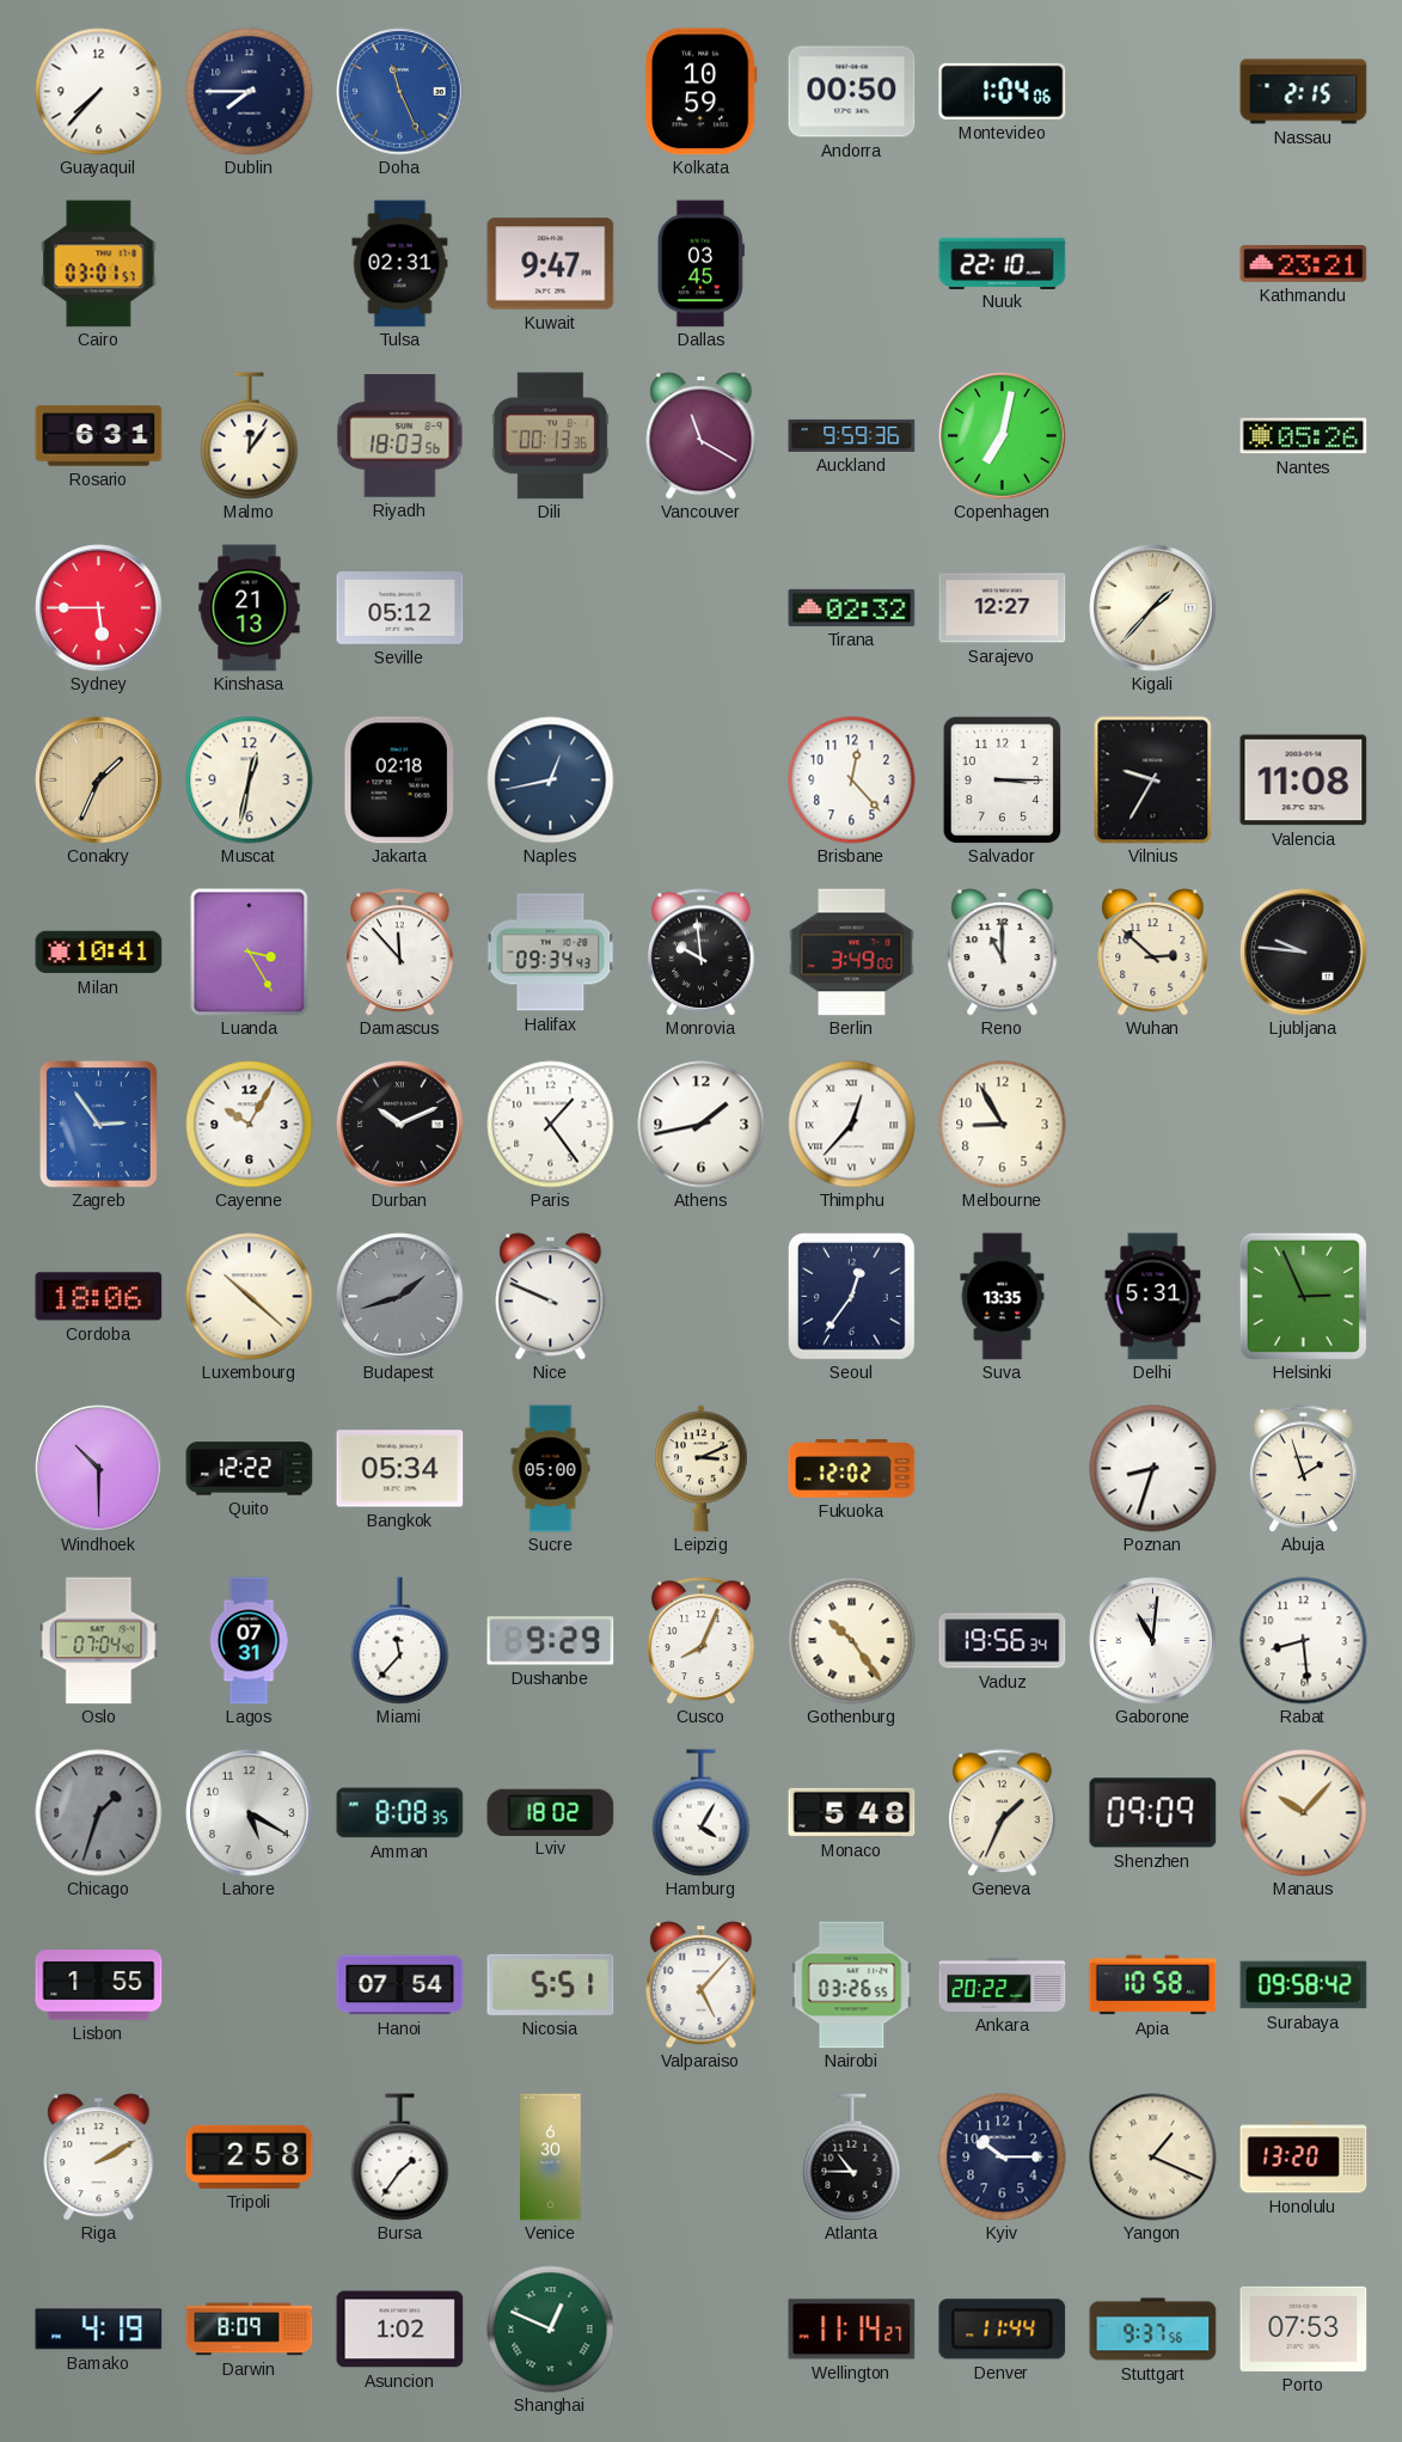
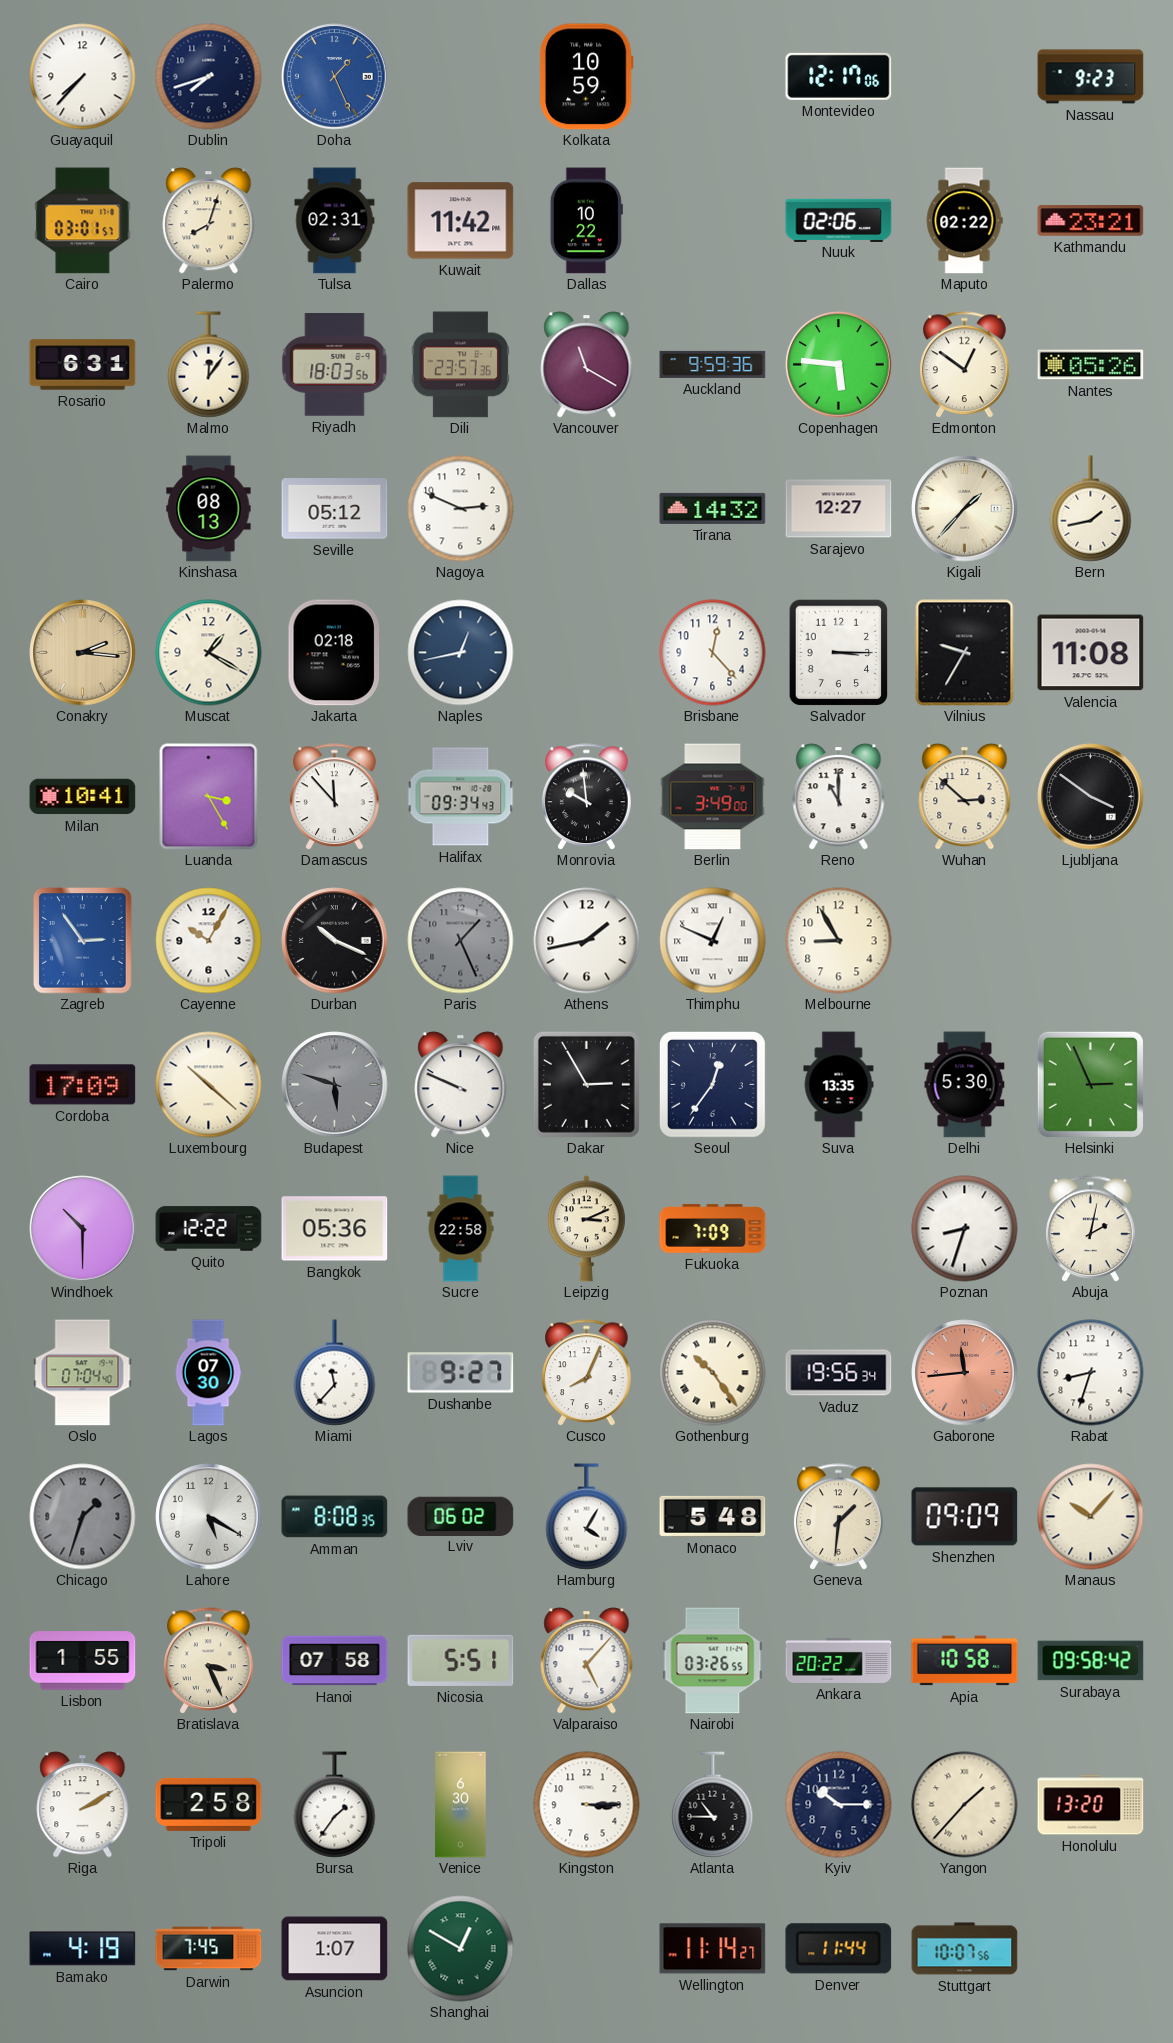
Dublin: 7:45 -> 7:42 (209, 77)
Doha: 11:26 -> 1:26 (335, 77)
Andorra: 00:50 -> none (852, 92)
Montevideo: 1:04 -> 12:17 (839, 76)
Nassau: 2:15 -> 9:23 (1091, 77)
Palermo: none -> 8:03 (209, 221)
Kuwait: 9:47 -> 11:42 (461, 221)
Dallas: 03:45 -> 10:22 (586, 221)
Nuuk: 22:10 -> 02:06 (839, 220)
Maputo: none -> 02:22 (964, 221)
Dili: 00:13 -> 23:57 (460, 365)
Copenhagen: 7:02 -> 5:46 (839, 365)
Edmonton: none -> 12:51 (965, 365)
Sydney: 5:45 -> none (99, 608)
Kinshasa: 21:13 -> 08:13 (209, 509)
Nagoya: none -> 2:49 (461, 509)
Tirana: 02:32 -> 14:32 (713, 508)
Bern: none -> 1:43 (1091, 509)
Conakry: 1:34 -> 2:16 (83, 653)
Muscat: 12:32 -> 1:20 (209, 653)
Ljubljana: 9:46 -> 3:51 (1091, 797)
Durban: 10:11 -> 10:19 (335, 941)
Paris: 1:24 -> 1:26 (461, 941)
Paris dial: white -> grey (461, 941)
Thimphu: 12:37 -> 12:49 (713, 941)
Cordoba: 18:06 -> 17:09 (83, 1085)
Budapest: 1:42 -> 5:48 (335, 1085)
Dakar: none -> 2:55 (586, 1084)
Delhi: 5:31 -> 5:30 (965, 1085)
Bangkok: 05:34 -> 05:36 (335, 1229)
Sucre: 05:00 -> 22:58 (461, 1229)
Fukuoka: 12:02 -> 7:09 (713, 1229)
Abuja: 1:57 -> 2:02 (1091, 1229)
Lagos: 07:31 -> 07:30 (208, 1373)
Dushanbe: 9:29 -> 9:27 (461, 1373)
Gaborone: 11:01 -> 11:44 (965, 1373)
Gaborone dial: white -> salmon (965, 1373)
Rabat: 8:29 -> 8:33 (1091, 1373)
Lviv: 18:02 -> 06:02 (461, 1516)
Geneva: 1:34 -> 1:31 (839, 1517)
Bratislava: none -> 3:26 (209, 1661)
Hanoi: 07:54 -> 07:58 (335, 1661)
Kingston: none -> 3:15 (587, 1805)
Yangon: 1:19 -> 1:37 (965, 1805)
Darwin: 8:09 -> 7:45 (209, 1949)
Asuncion: 1:02 -> 1:07 (335, 1949)
Shanghai: 12:49 -> 12:50 (461, 1949)
Stuttgart: 9:37 -> 10:07 (965, 1949)
Porto: 07:53 -> none (1304, 2328)
